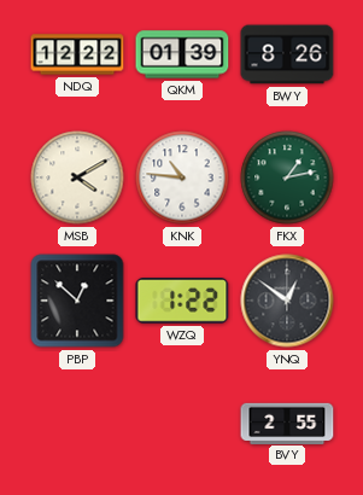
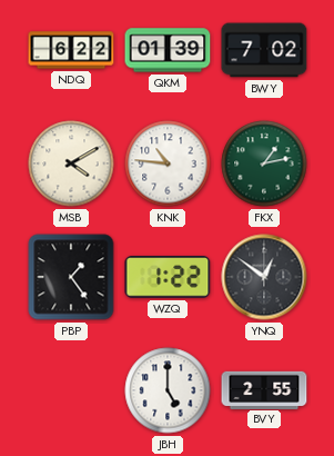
NDQ: 12:22 -> 6:22 (71, 50)
BWY: 8:26 -> 7:02 (264, 50)
PBP: 12:52 -> 1:24 (71, 277)
JBH: none -> 5:00 (168, 390)
